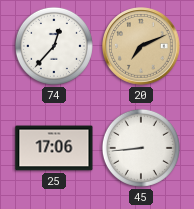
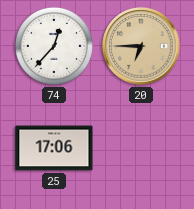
20: 7:11 -> 6:45 (141, 46)
45: 8:44 -> none (141, 148)
